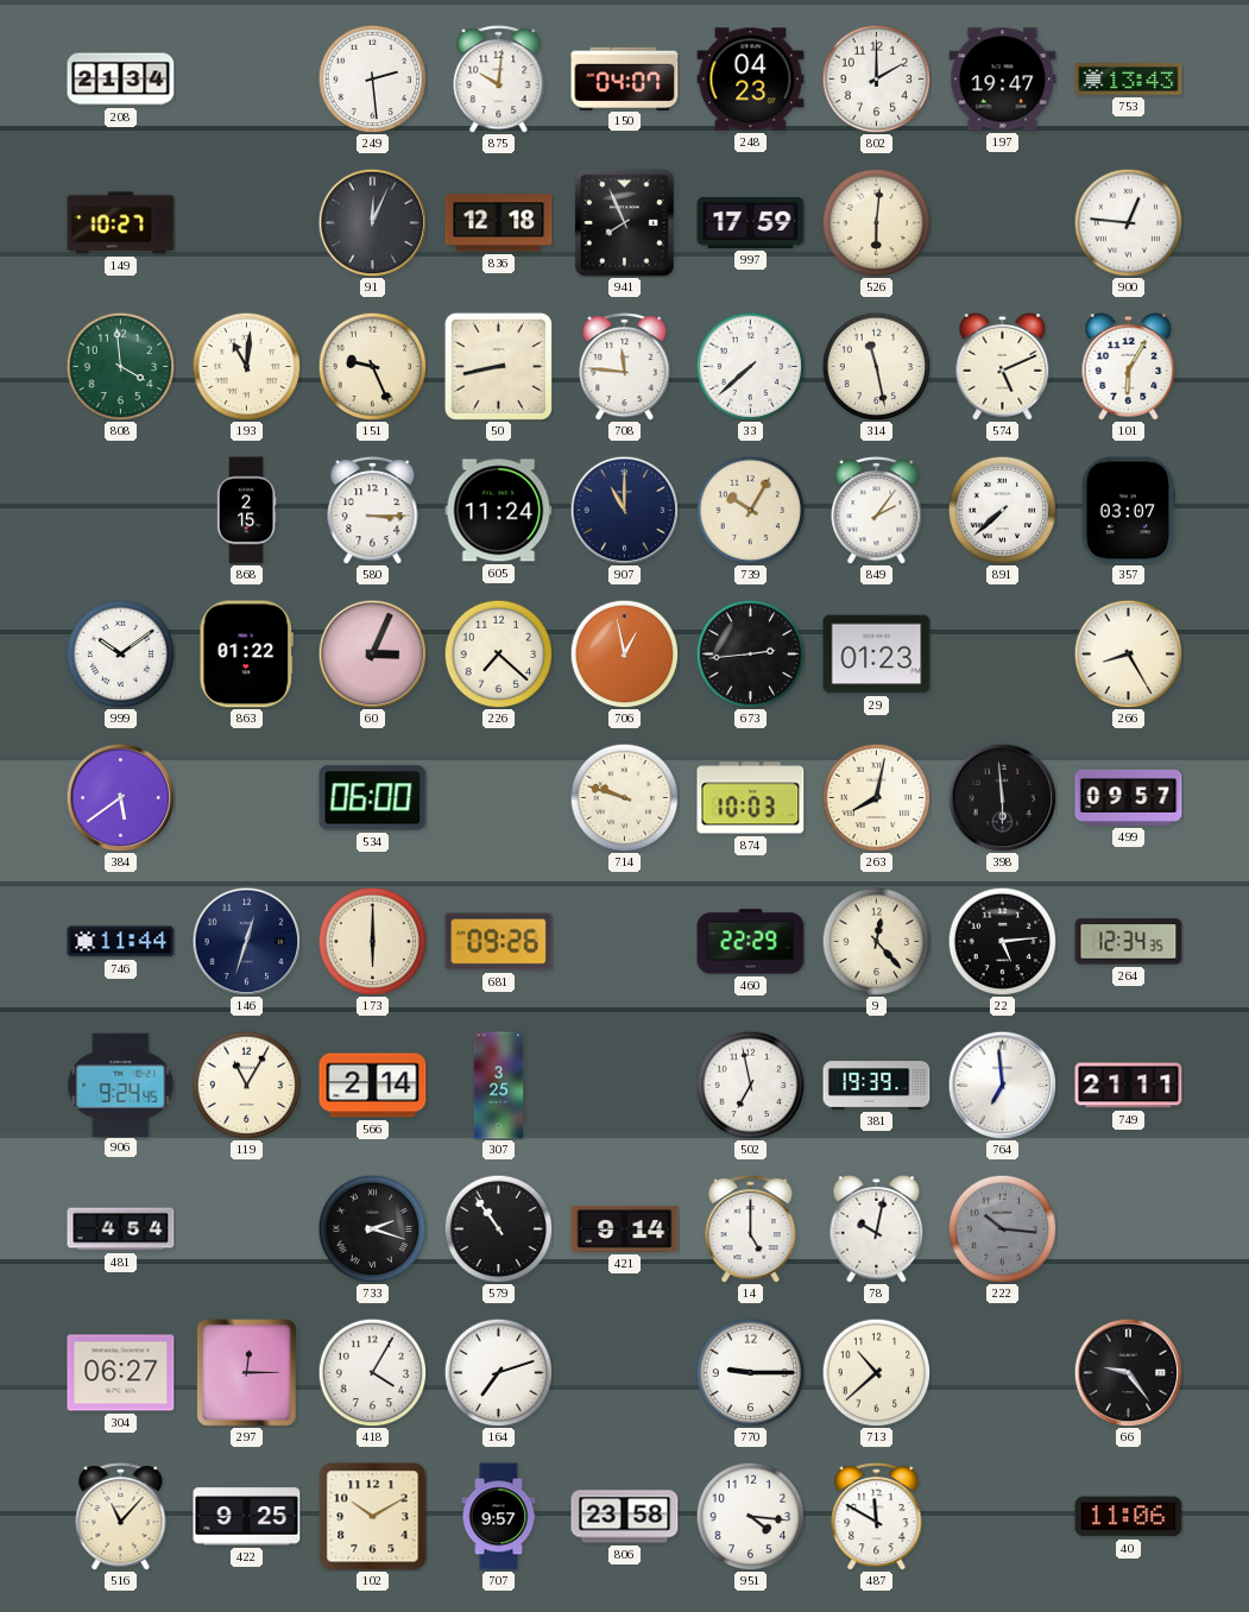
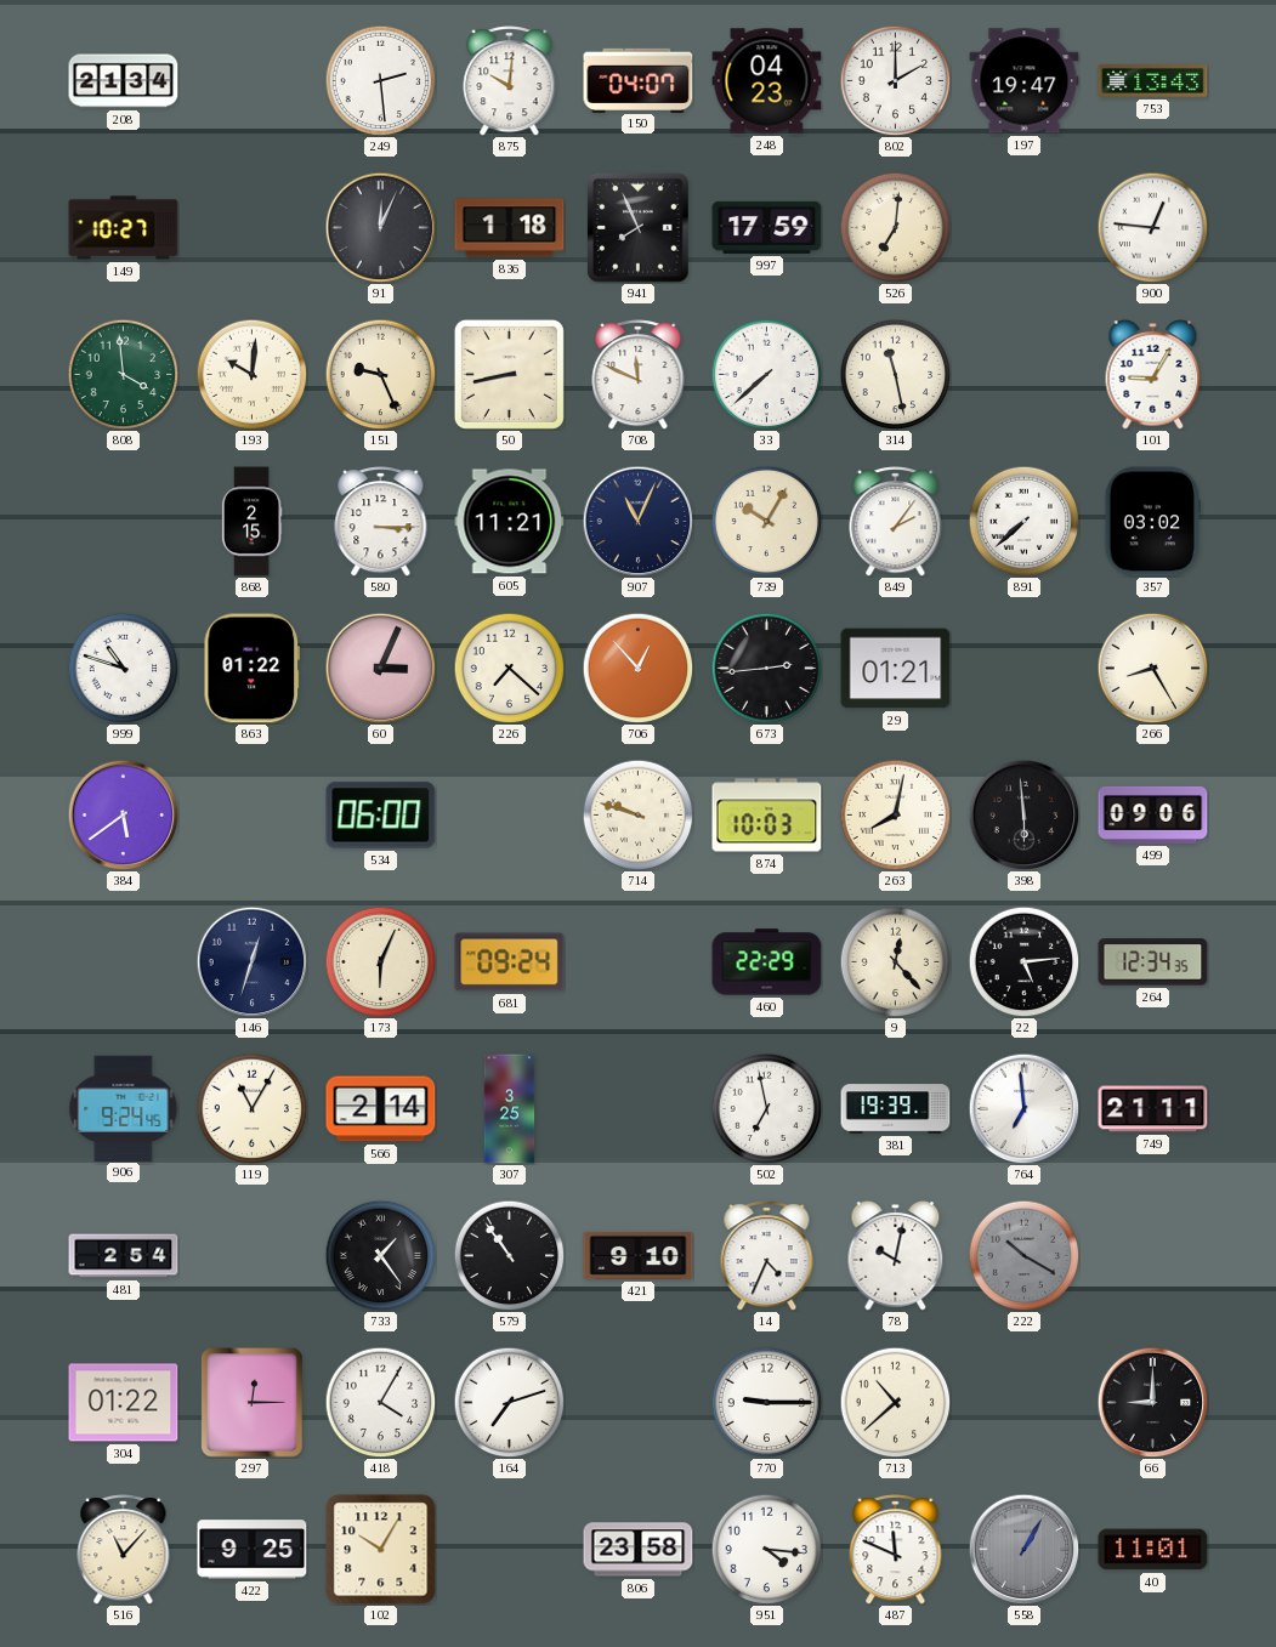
836: 12:18 -> 1:18 (510, 228)
526: 6:01 -> 7:01 (895, 227)
193: 11:01 -> 10:01 (251, 374)
708: 11:46 -> 11:49 (639, 375)
574: 5:11 -> none (1003, 367)
101: 6:05 -> 9:05 (1153, 375)
605: 11:24 -> 11:21 (510, 522)
907: 11:00 -> 11:04 (637, 521)
357: 03:07 -> 03:02 (1152, 522)
999: 10:09 -> 10:48 (123, 668)
706: 12:58 -> 12:53 (637, 668)
29: 01:23 -> 01:21 (896, 669)
499: 09:57 -> 09:06 (1153, 814)
746: 11:44 -> none (121, 942)
173: 6:00 -> 6:04 (380, 961)
681: 09:26 -> 09:24 (510, 962)
481: 4:54 -> 2:54 (124, 1256)
733: 2:18 -> 1:24 (380, 1255)
421: 9:14 -> 9:10 (639, 1255)
14: 5:00 -> 4:34 (767, 1256)
222: 10:16 -> 10:20 (1023, 1255)
304: 06:27 -> 01:22 (124, 1403)
66: 9:24 -> 9:00 (1152, 1402)
102: 10:10 -> 10:05 (381, 1550)
707: 9:57 -> none (499, 1517)
487: 11:50 -> 11:49 (896, 1550)
558: none -> 1:05 (1023, 1549)
40: 11:06 -> 11:01 (1153, 1550)
